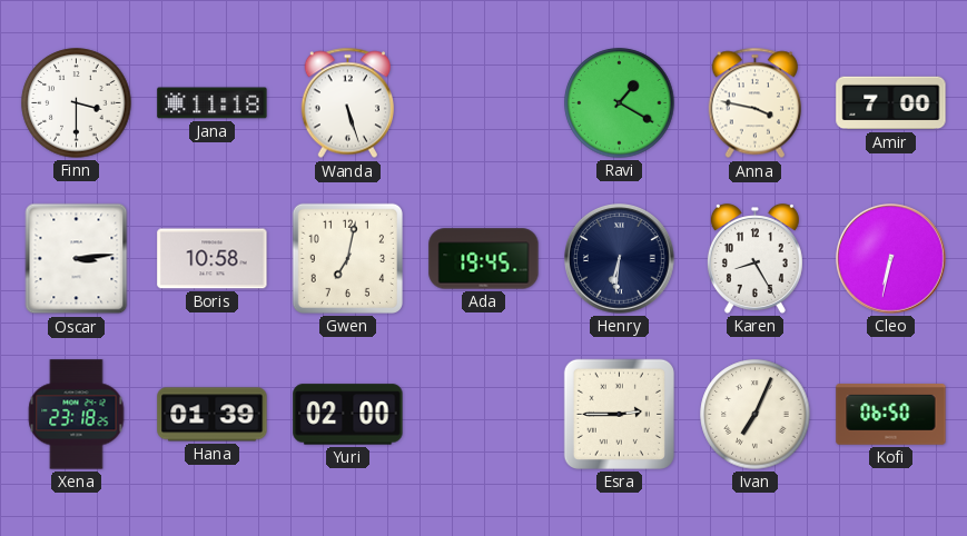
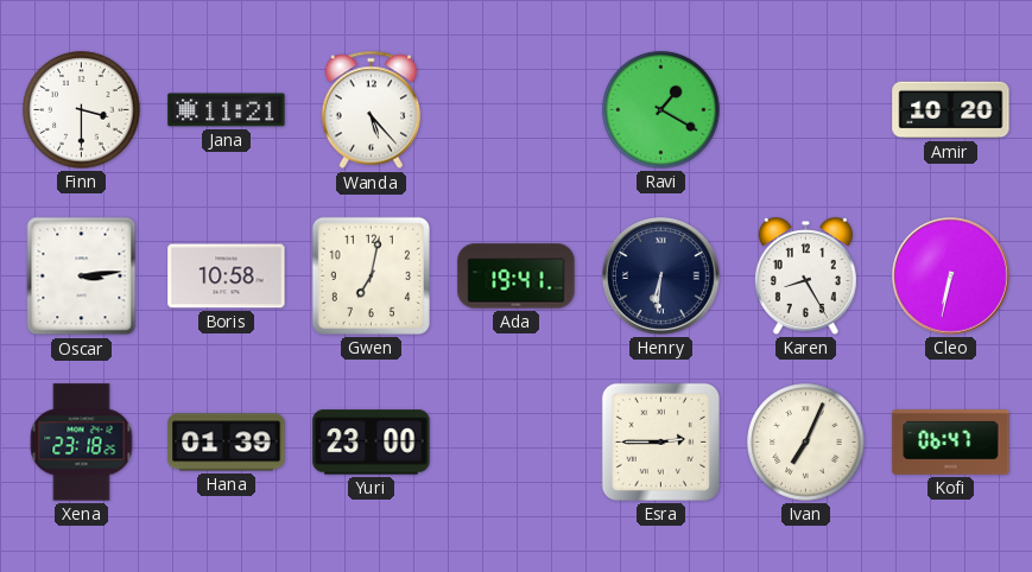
Jana: 11:18 -> 11:21 (227, 110)
Wanda: 5:27 -> 5:23 (371, 110)
Anna: 3:47 -> none (754, 103)
Amir: 7:00 -> 10:20 (951, 110)
Ada: 19:45 -> 19:41 (517, 277)
Yuri: 02:00 -> 23:00 (372, 443)
Kofi: 06:50 -> 06:47 (951, 443)
